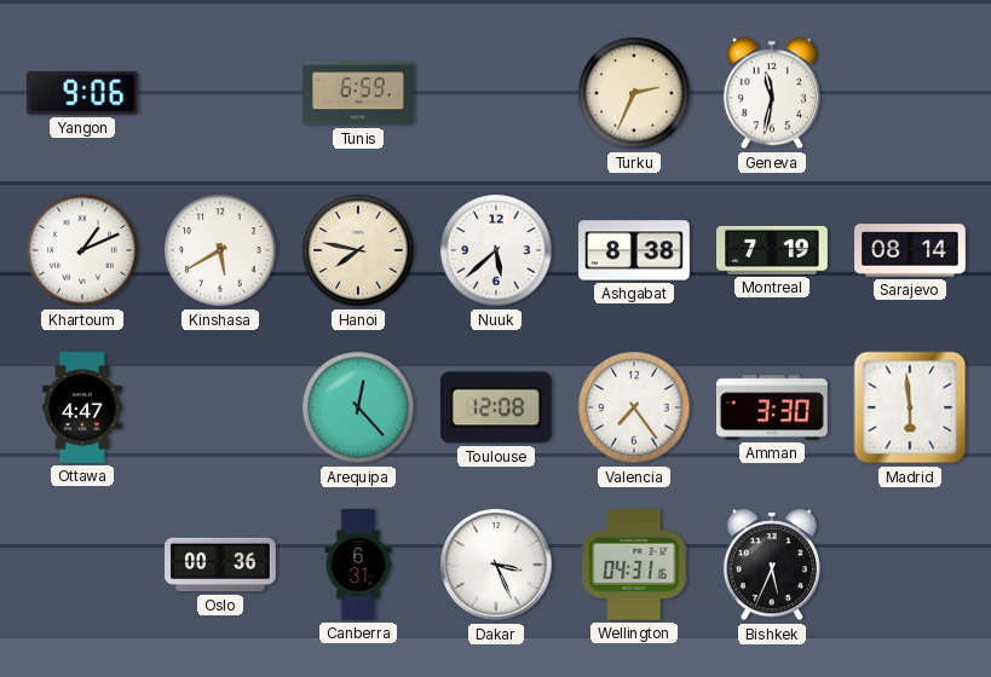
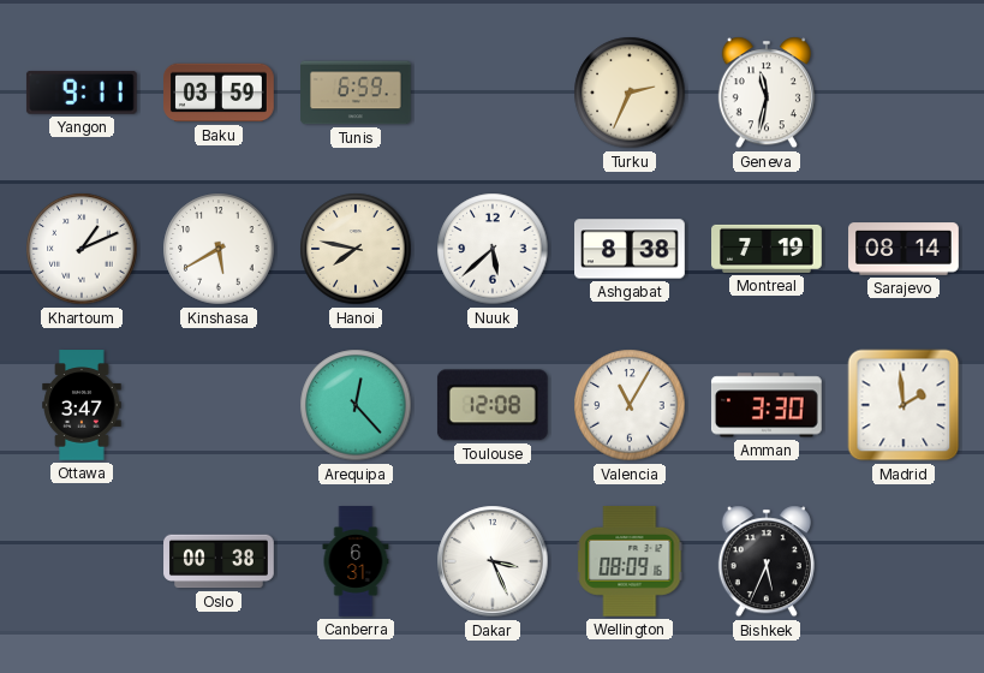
Yangon: 9:06 -> 9:11 (82, 93)
Baku: none -> 03:59 (220, 93)
Ottawa: 4:47 -> 3:47 (82, 405)
Valencia: 7:24 -> 11:05 (630, 405)
Madrid: 5:59 -> 1:59 (904, 405)
Oslo: 00:36 -> 00:38 (219, 561)
Wellington: 04:31 -> 08:09 (630, 562)
